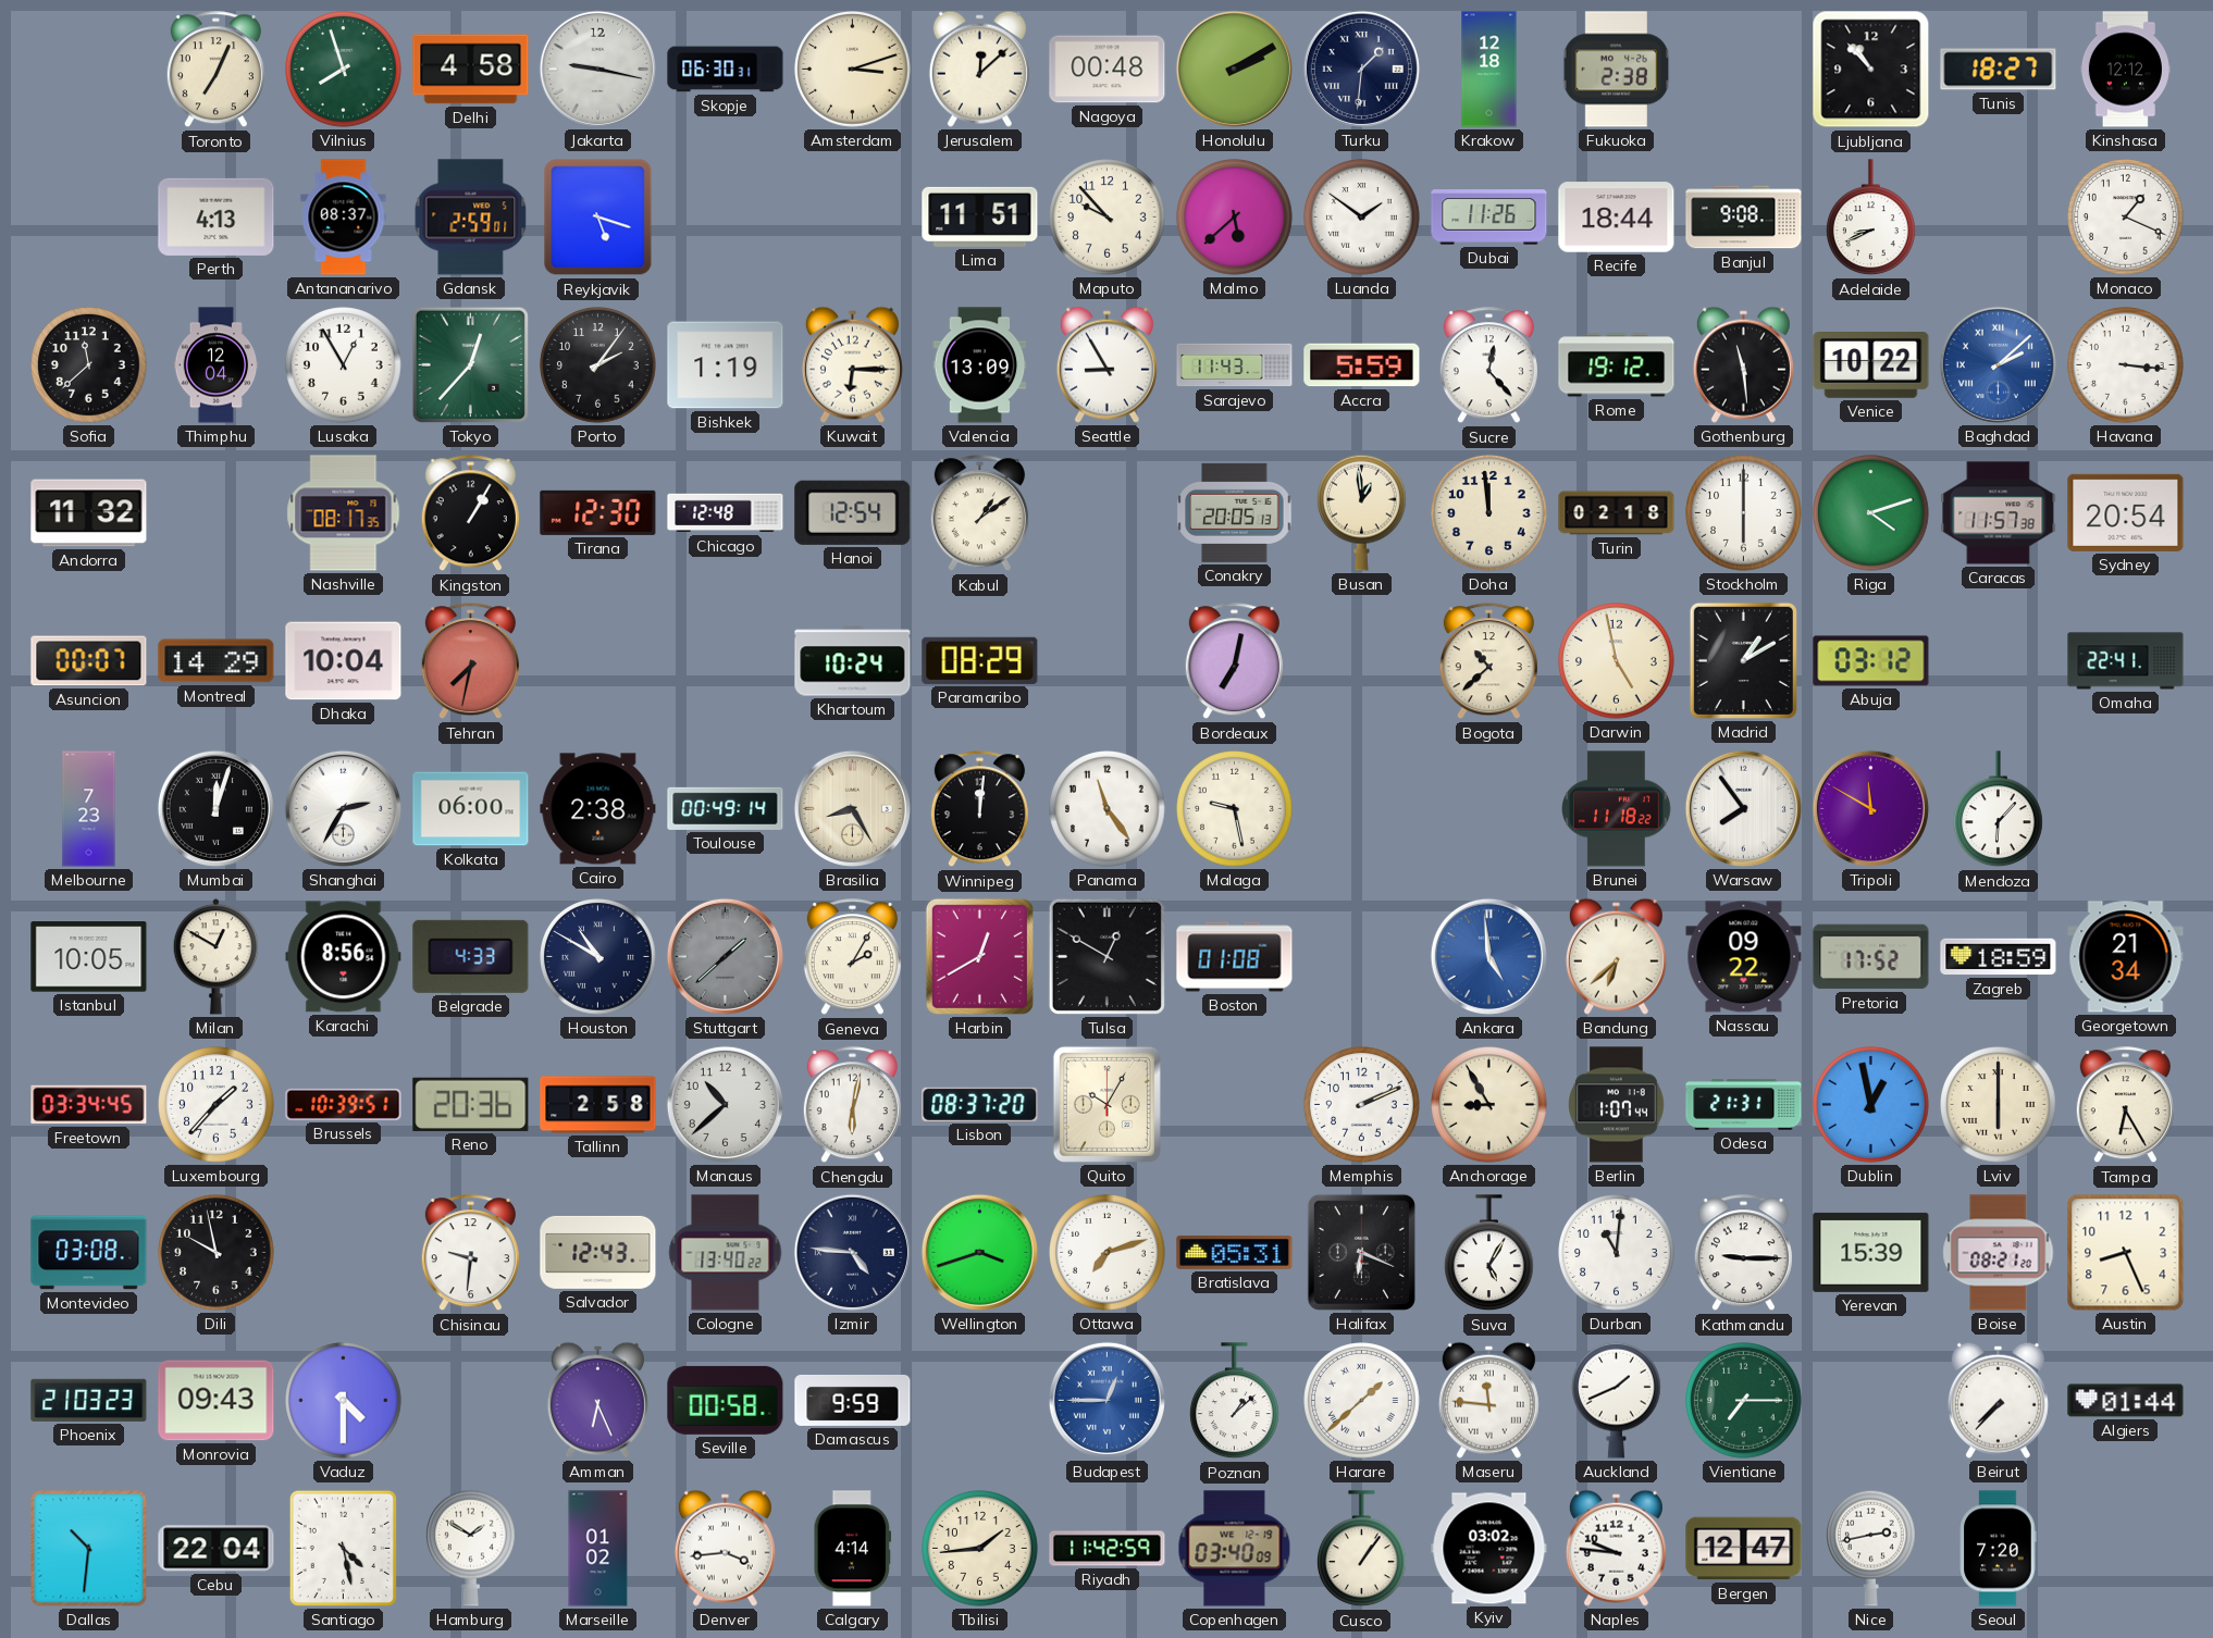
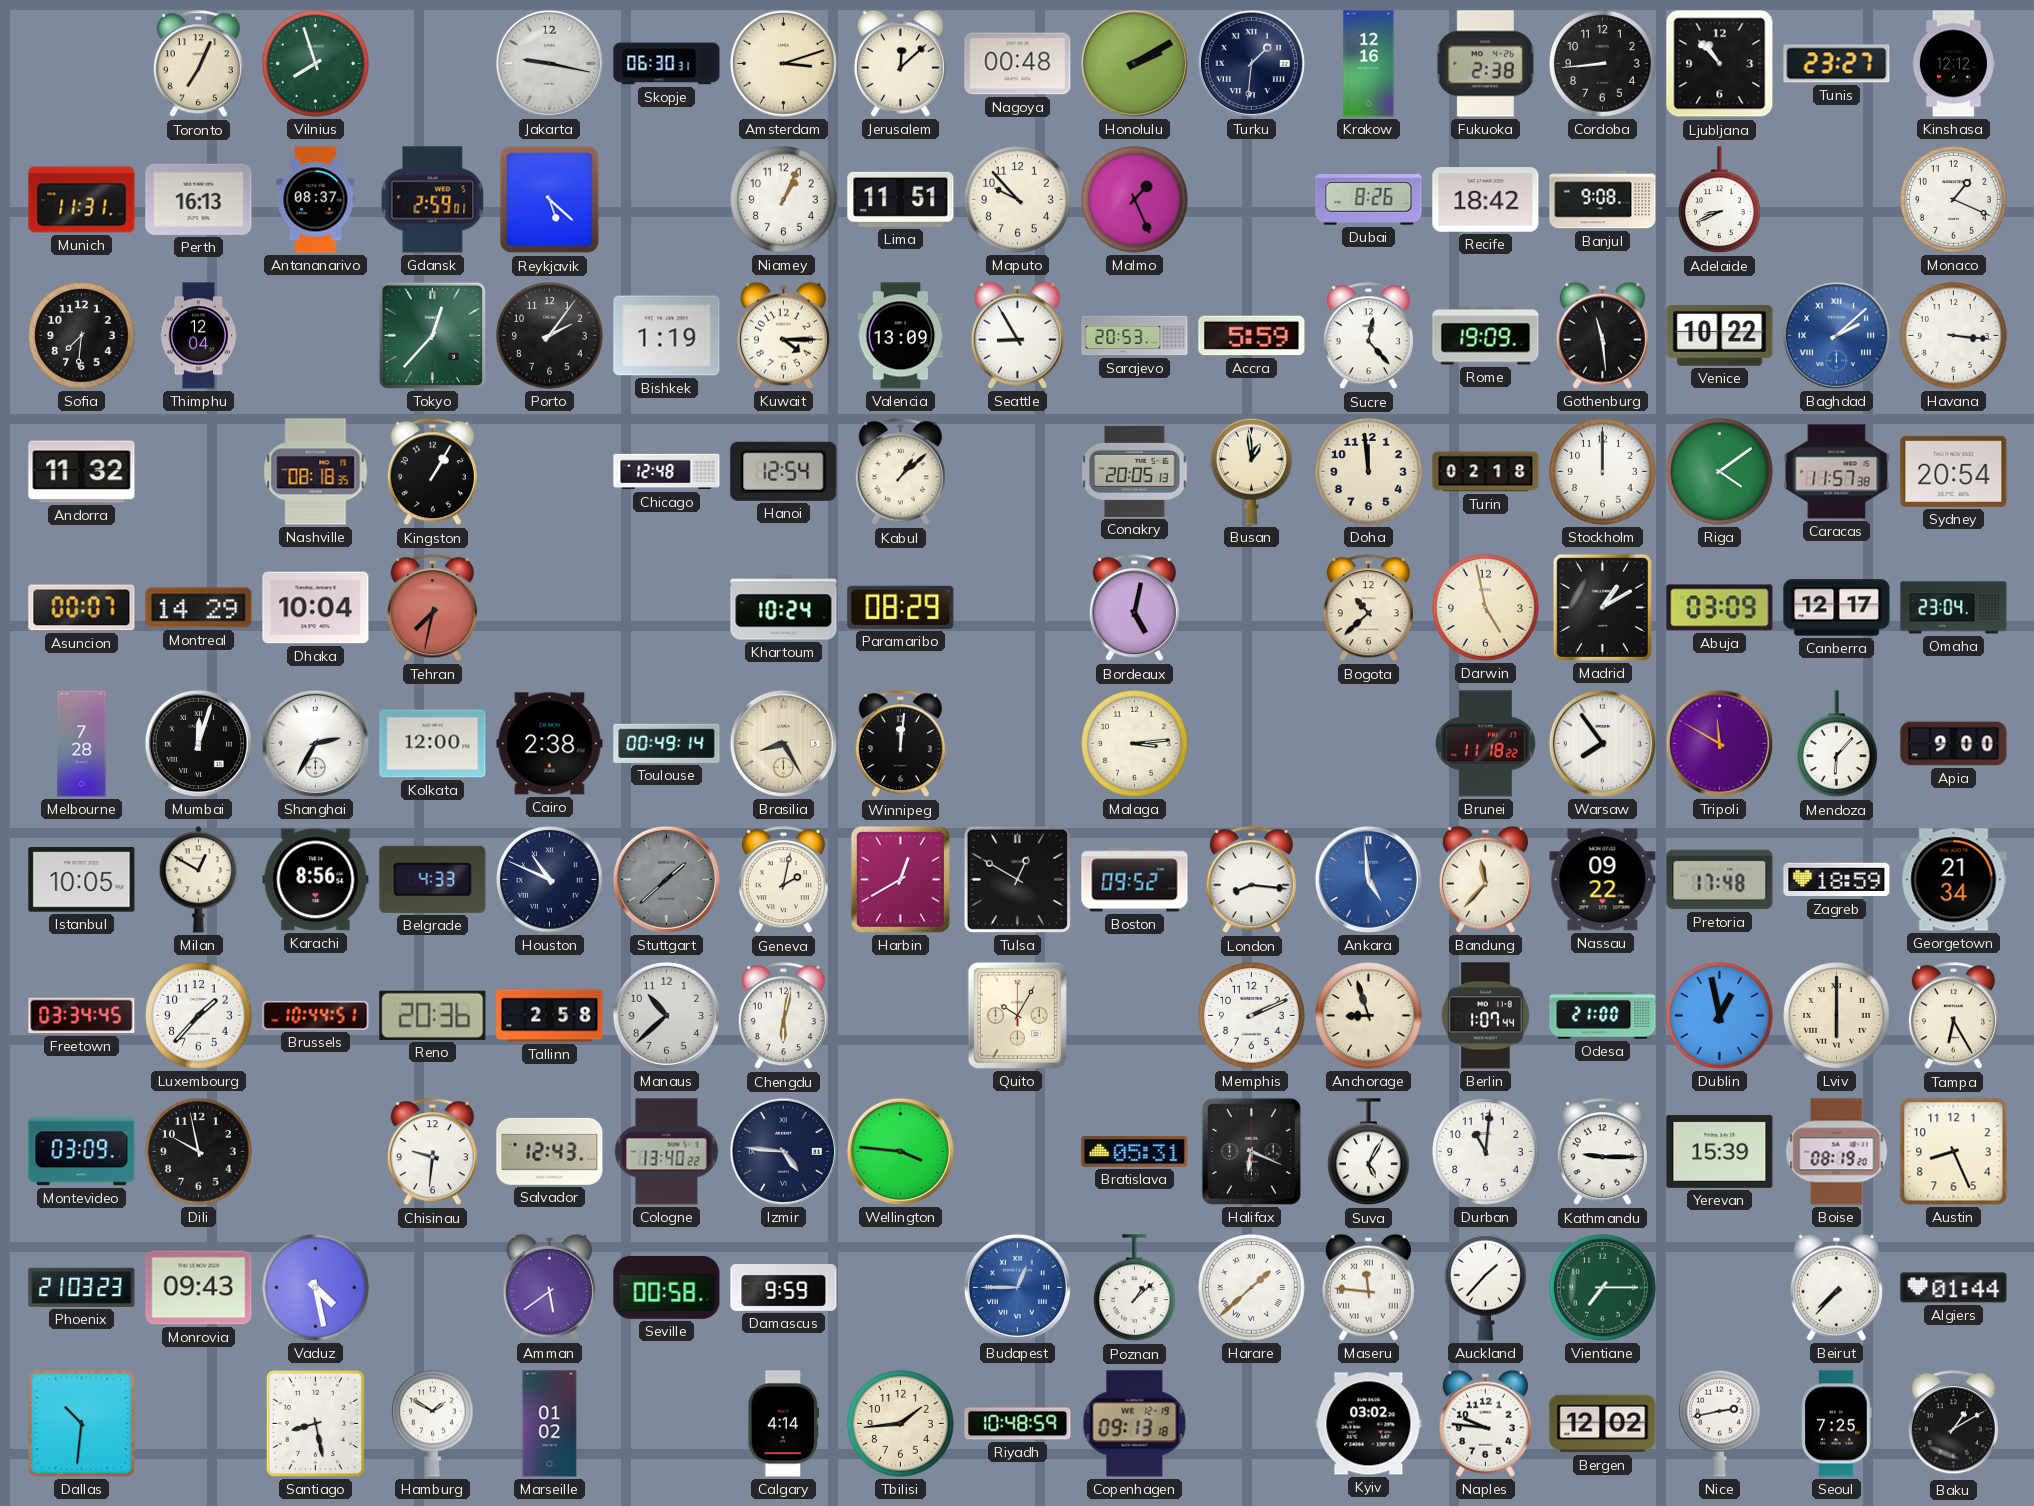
Delhi: 4:58 -> none (471, 70)
Krakow: 12:18 -> 12:16 (1369, 64)
Cordoba: none -> 8:44 (1603, 64)
Tunis: 18:27 -> 23:27 (1837, 64)
Munich: none -> 11:31 (82, 200)
Perth: 4:13 -> 16:13 (199, 199)
Reykjavik: 5:18 -> 5:22 (550, 200)
Niamey: none -> 1:04 (784, 200)
Malmo: 5:38 -> 1:26 (1135, 200)
Luanda: 1:51 -> none (1362, 218)
Dubai: 11:26 -> 8:26 (1369, 200)
Recife: 18:44 -> 18:42 (1486, 200)
Sofia: 11:38 -> 7:31 (82, 336)
Lusaka: 12:55 -> none (344, 365)
Kuwait: 6:15 -> 4:15 (783, 335)
Sarajevo: 11:43 -> 20:53 (1135, 336)
Rome: 19:12 -> 19:09 (1486, 336)
Nashville: 08:17 -> 08:18 (316, 472)
Tirana: 12:30 -> none (598, 512)
Kabul: 1:09 -> 1:08 (900, 472)
Stockholm: 6:00 -> 12:00 (1603, 472)
Riga: 4:12 -> 4:09 (1720, 472)
Bordeaux: 7:02 -> 5:02 (1134, 608)
Abuja: 03:12 -> 03:09 (1720, 608)
Canberra: none -> 12:17 (1837, 608)
Omaha: 22:41 -> 23:04 (1954, 608)
Melbourne: 7:23 -> 7:28 (82, 744)
Kolkata: 06:00 -> 12:00 (433, 744)
Panama: 11:24 -> none (1108, 809)
Malaga: 9:28 -> 3:14 (1135, 744)
Apia: none -> 9:00 (1954, 744)
Houston: 10:50 -> 10:49 (550, 880)
Geneva: 2:05 -> 2:02 (783, 880)
Boston: 01:08 -> 09:52 (1135, 880)
London: none -> 8:16 (1251, 880)
Bandung: 6:38 -> 11:37 (1485, 879)
Pretoria: 17:52 -> 17:48 (1720, 880)
Brussels: 10:39 -> 10:44 (316, 1015)
Lisbon: 08:37 -> none (980, 1104)
Anchorage: 8:55 -> 8:57 (1369, 1016)
Odesa: 21:31 -> 21:00 (1603, 1016)
Montevideo: 03:08 -> 03:09 (82, 1152)
Wellington: 3:42 -> 3:46 (900, 1151)
Ottawa: 7:12 -> none (1108, 1253)
Boise: 08:21 -> 08:19 (1837, 1152)
Vaduz: 4:30 -> 4:28 (316, 1288)
Amman: 6:26 -> 5:39 (549, 1287)
Auckland: 1:41 -> 1:37 (1486, 1287)
Cebu: 22:04 -> none (217, 1549)
Santiago: 4:28 -> 8:28 (315, 1423)
Denver: 3:44 -> none (725, 1548)
Riyadh: 11:42 -> 10:48 (1018, 1424)
Copenhagen: 03:40 -> 09:13 (1135, 1424)
Cusco: 1:06 -> none (1362, 1549)
Bergen: 12:47 -> 12:02 (1603, 1424)
Seoul: 7:20 -> 7:25 (1837, 1424)
Baku: none -> 1:10 (1953, 1424)
